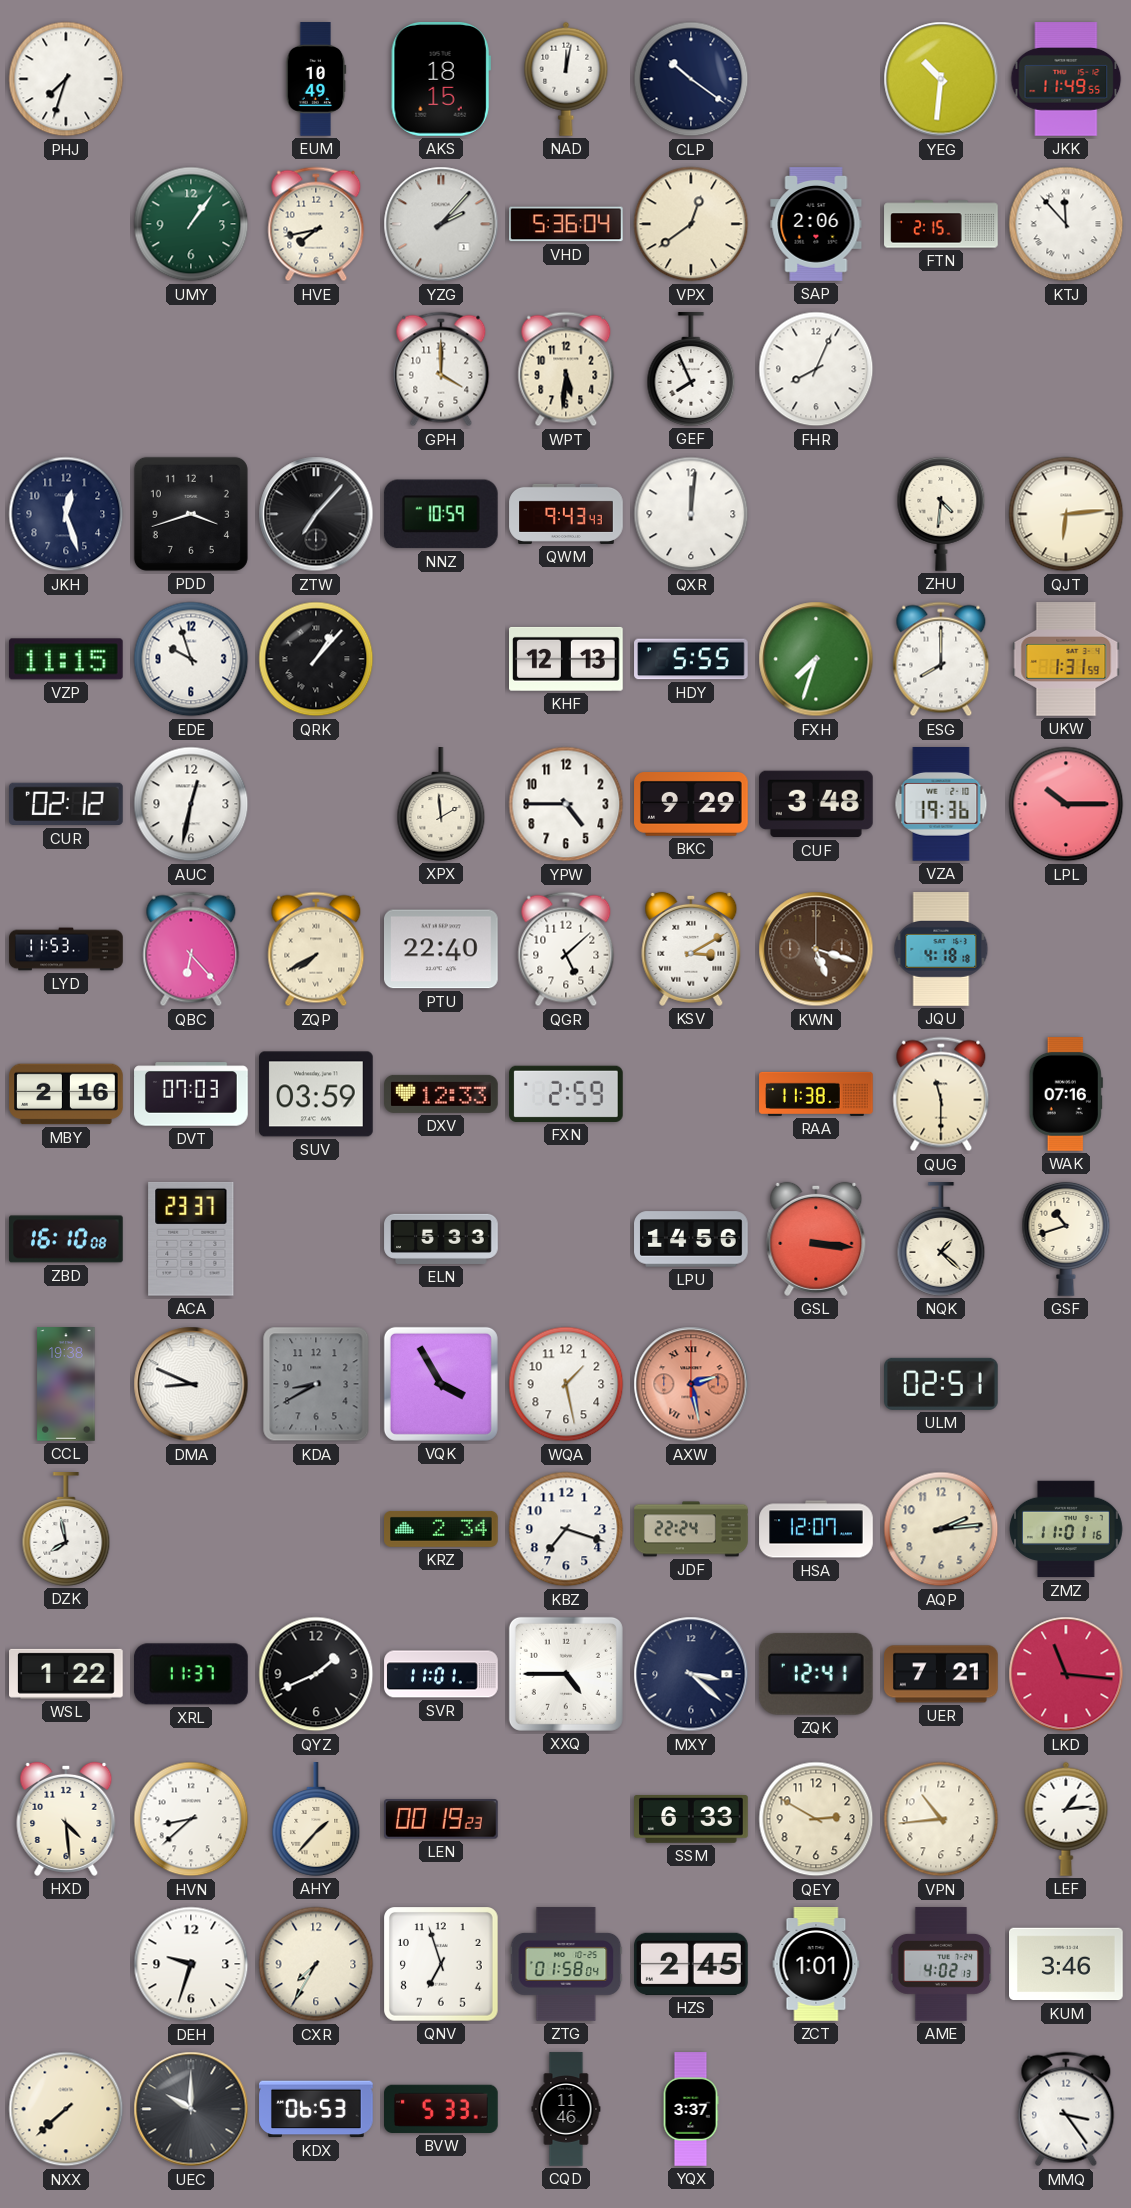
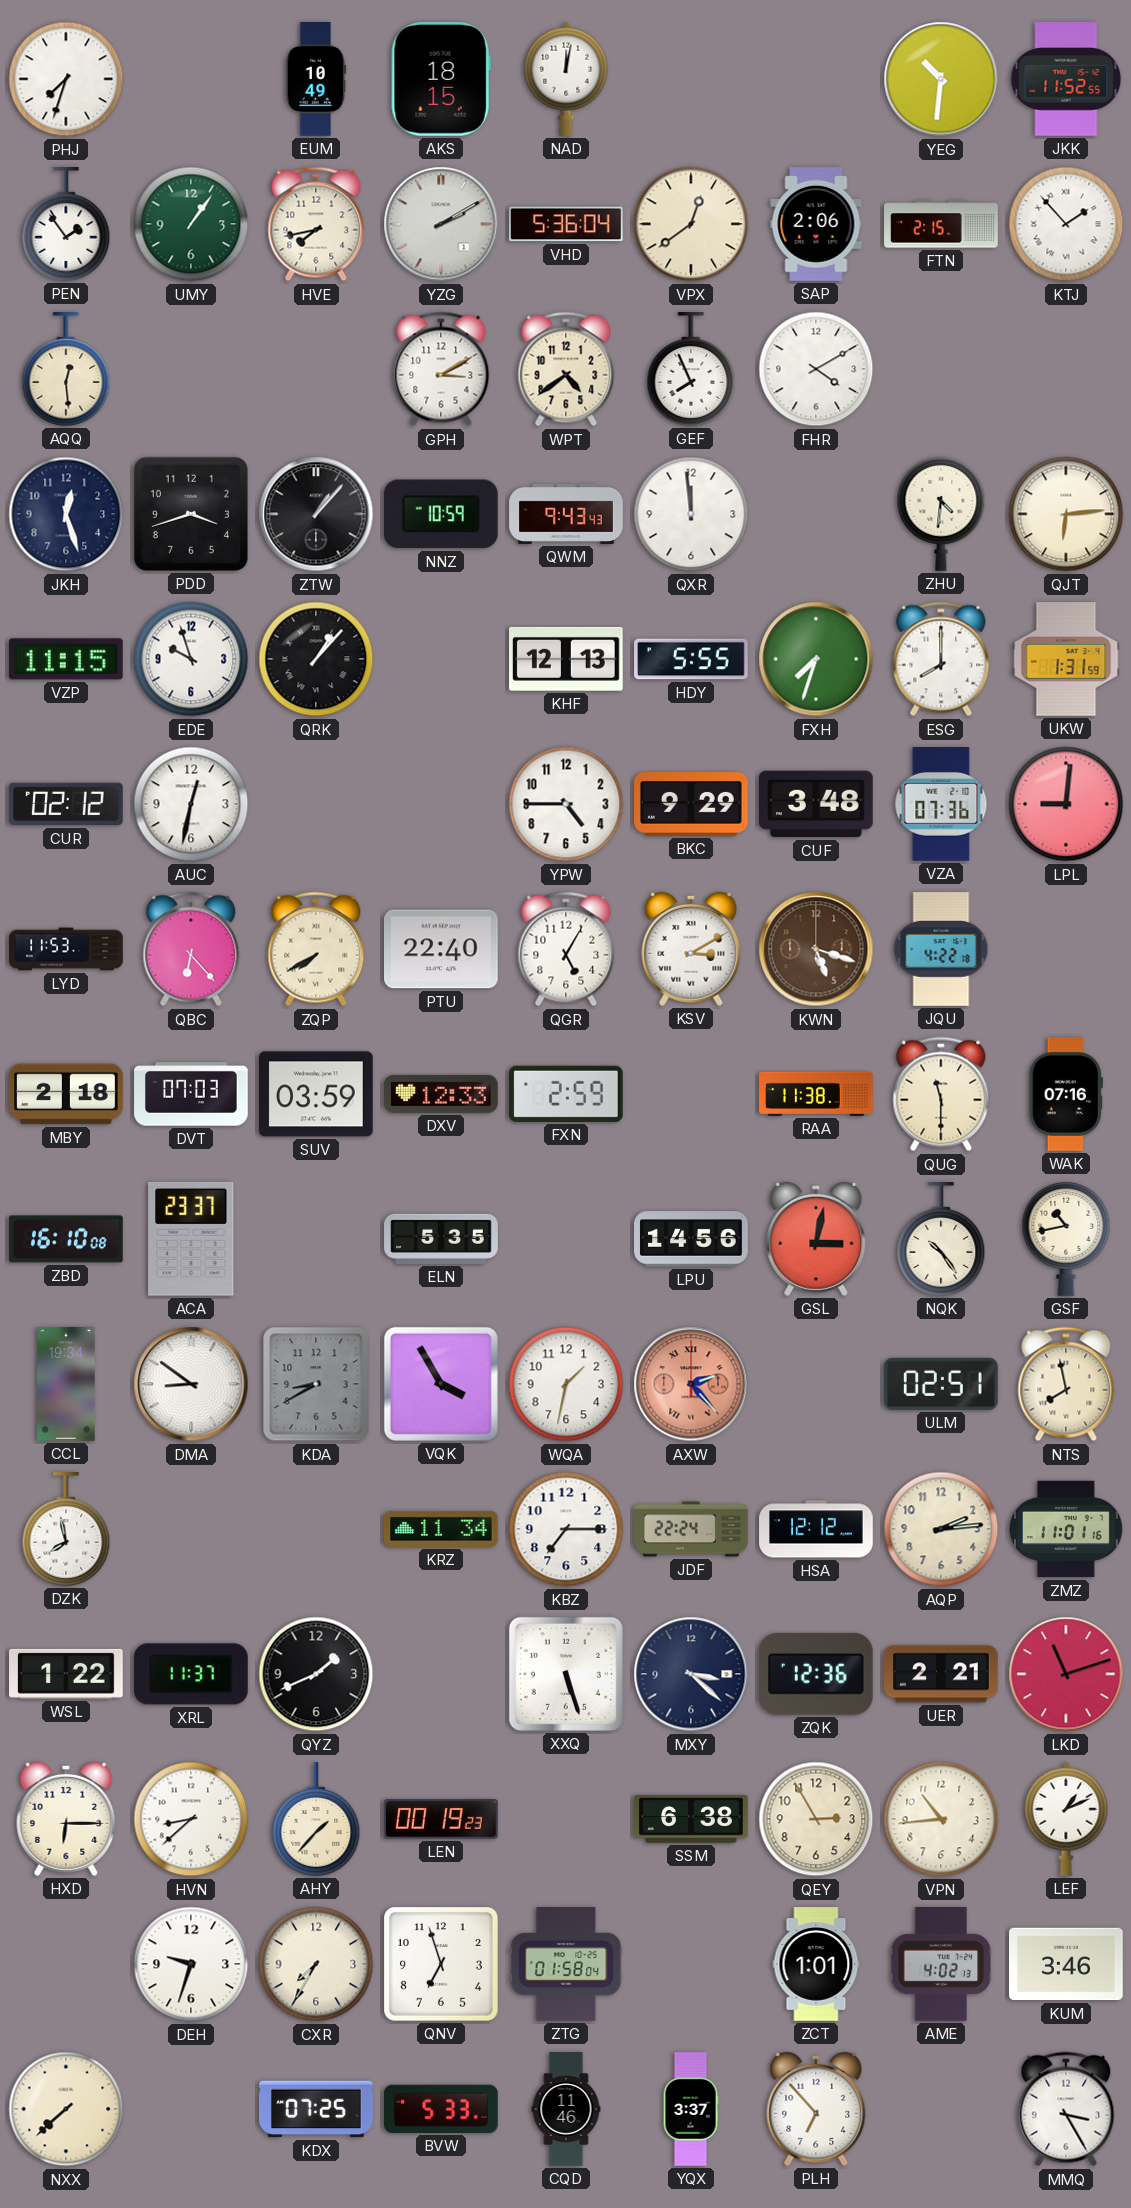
CLP: 10:21 -> none (691, 79)
JKK: 11:49 -> 11:52 (1066, 79)
PEN: none -> 1:54 (66, 224)
YZG: 2:07 -> 2:10 (441, 224)
KTJ: 11:53 -> 1:53 (1066, 224)
AQQ: none -> 12:29 (66, 369)
GPH: 4:00 -> 3:10 (441, 369)
WPT: 5:31 -> 4:39 (566, 369)
FHR: 8:04 -> 4:10 (816, 369)
ZTW: 7:07 -> 1:07 (316, 514)
QXR: 12:01 -> 11:59 (691, 514)
XPX: 1:59 -> none (441, 804)
VZA: 19:36 -> 07:36 (941, 804)
LPL: 10:15 -> 9:01 (1066, 804)
QGR: 5:08 -> 5:05 (566, 949)
JQU: 4:18 -> 4:22 (941, 949)
MBY: 2:16 -> 2:18 (66, 1094)
ELN: 5:33 -> 5:35 (441, 1239)
GSL: 3:16 -> 3:02 (816, 1239)
NQK: 1:22 -> 10:24 (941, 1239)
GSF: 10:42 -> 10:43 (1066, 1239)
CCL: 19:38 -> 19:34 (66, 1384)
DMA: 8:49 -> 8:51 (191, 1384)
WQA: 1:28 -> 1:32 (566, 1384)
AXW: 2:28 -> 2:23 (691, 1384)
NTS: none -> 7:58 (1066, 1384)
KRZ: 2:34 -> 11:34 (441, 1529)
KBZ: 7:18 -> 7:15 (566, 1529)
HSA: 12:07 -> 12:12 (816, 1529)
SVR: 11:01 -> none (441, 1674)
XXQ: 4:45 -> 5:27 (566, 1674)
ZQK: 12:41 -> 12:36 (816, 1674)
UER: 7:21 -> 2:21 (941, 1674)
LKD: 11:16 -> 11:12 (1066, 1674)
HXD: 4:29 -> 6:15 (66, 1819)
SSM: 6:33 -> 6:38 (691, 1820)
QEY: 2:50 -> 2:55 (816, 1819)
LEF: 1:14 -> 1:11 (1066, 1819)
HZS: 2:45 -> none (691, 1964)
UEC: 10:00 -> none (191, 2109)
KDX: 06:53 -> 07:25 (316, 2109)
PLH: none -> 6:53 (816, 2109)
MMQ: 3:24 -> 3:25 (1066, 2109)
